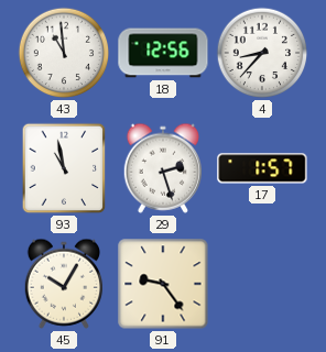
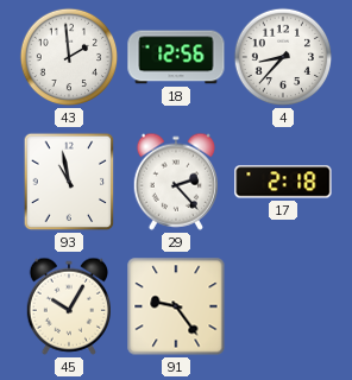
43: 10:59 -> 1:59 (69, 57)
29: 2:27 -> 2:23 (175, 182)
17: 1:57 -> 2:18 (283, 182)
